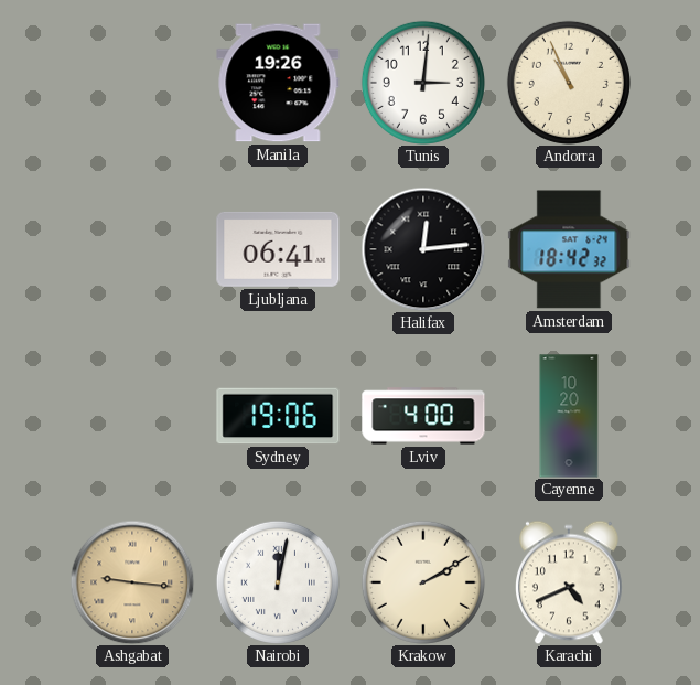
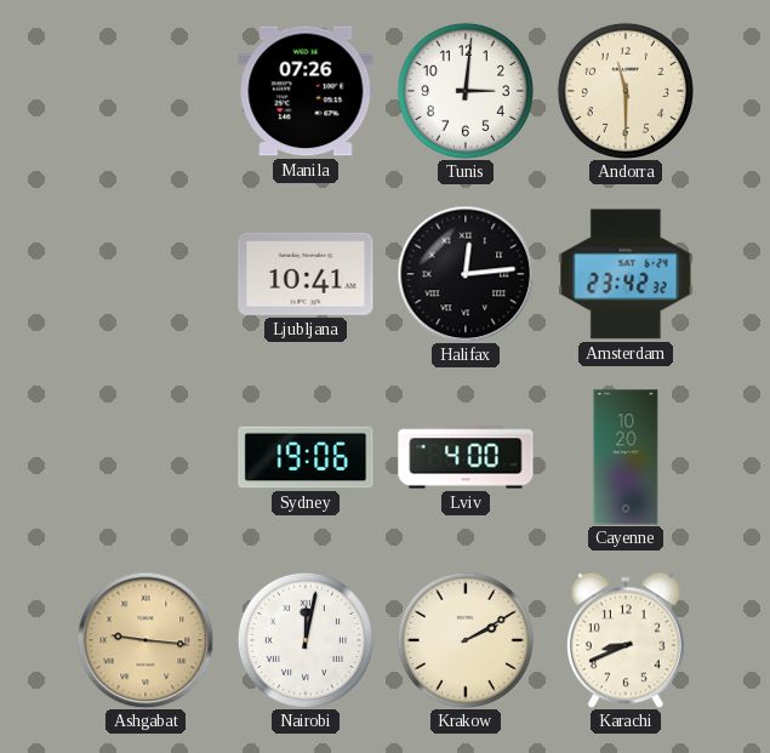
Manila: 19:26 -> 07:26 (306, 91)
Andorra: 10:56 -> 11:30 (626, 91)
Ljubljana: 06:41 -> 10:41 (306, 274)
Amsterdam: 18:42 -> 23:42 (626, 274)
Karachi: 4:41 -> 8:41 (627, 640)
